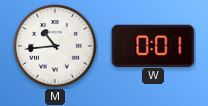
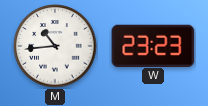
W: 0:01 -> 23:23 (153, 45)
